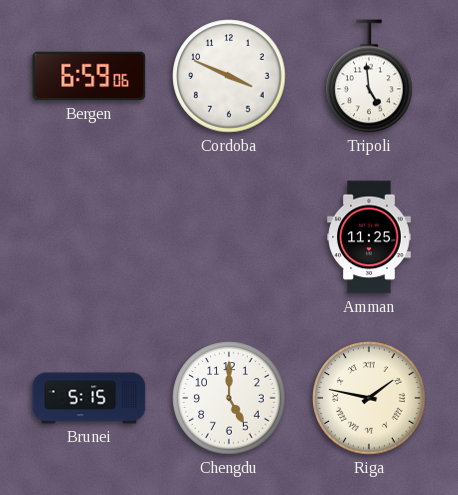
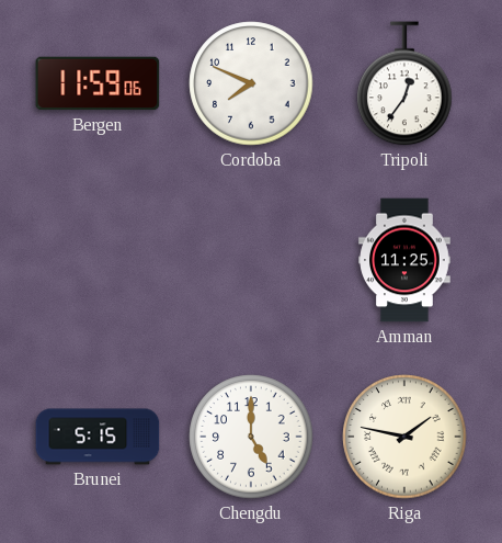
Bergen: 6:59 -> 11:59 (98, 83)
Cordoba: 3:49 -> 7:49 (251, 83)
Tripoli: 4:59 -> 12:36 (404, 83)
